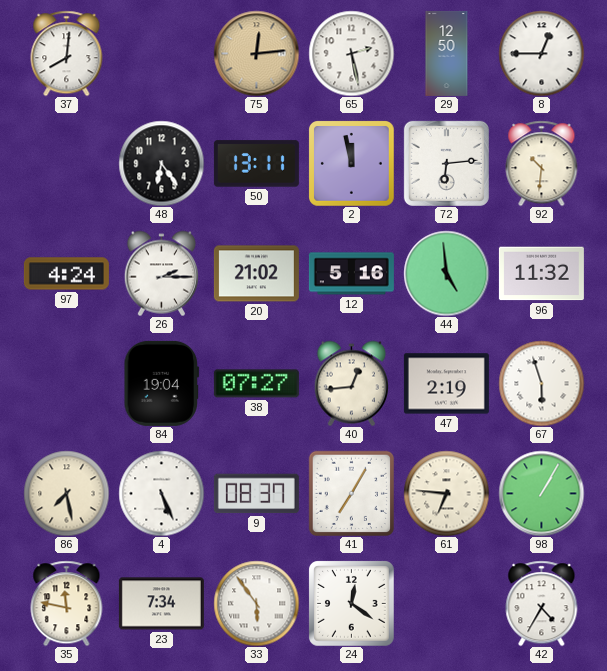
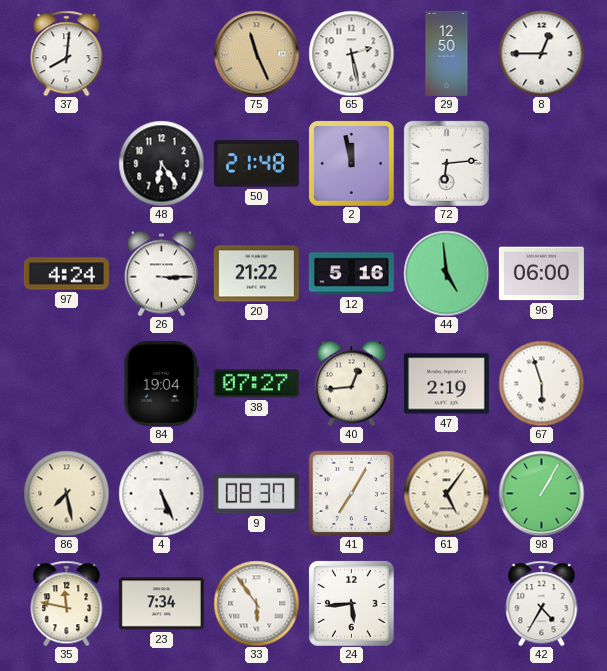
75: 12:14 -> 11:26 (256, 53)
50: 13:11 -> 21:48 (256, 164)
92: 10:31 -> none (542, 163)
26: 2:15 -> 3:15 (161, 273)
20: 21:02 -> 21:22 (256, 274)
96: 11:32 -> 06:00 (541, 274)
61: 6:46 -> 5:06 (446, 493)
24: 12:21 -> 5:44 (352, 604)
